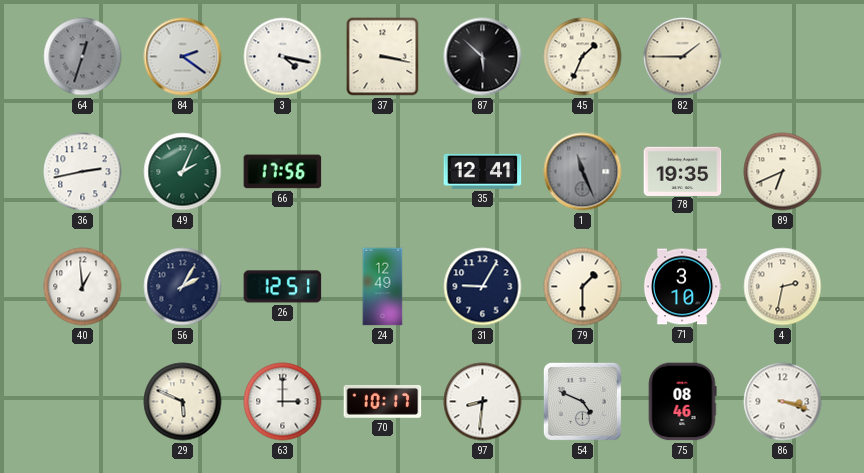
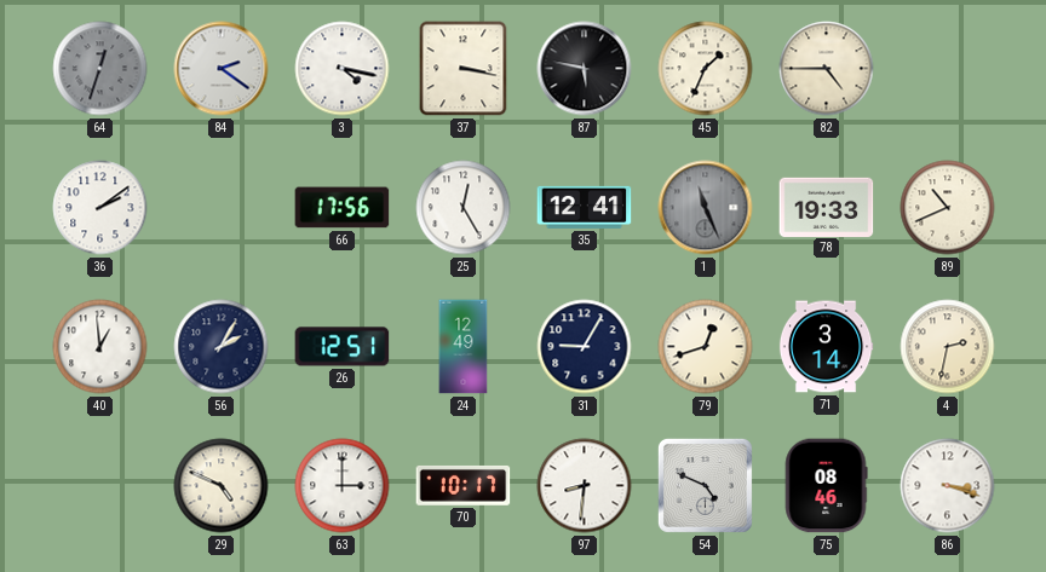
87: 5:52 -> 5:47 (585, 69)
82: 1:45 -> 4:45 (827, 69)
36: 2:43 -> 2:09 (100, 208)
49: 2:04 -> none (183, 172)
25: none -> 12:25 (464, 208)
78: 19:35 -> 19:33 (827, 207)
89: 6:41 -> 10:41 (948, 208)
79: 1:30 -> 12:42 (706, 347)
71: 3:10 -> 3:14 (826, 347)
29: 5:49 -> 4:49 (222, 486)
